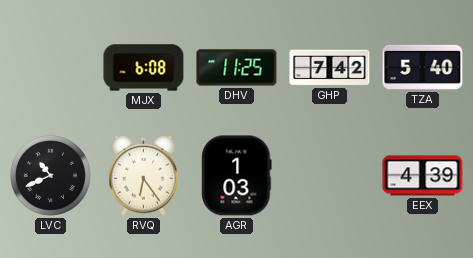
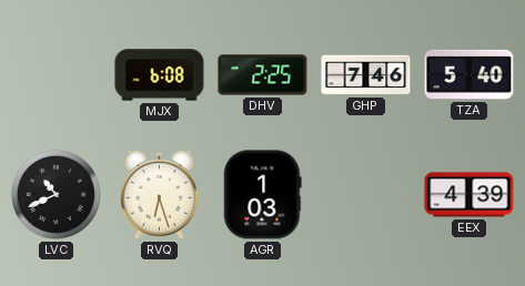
DHV: 11:25 -> 2:25 (263, 75)
GHP: 7:42 -> 7:46 (366, 75)
RVQ: 6:24 -> 6:27 (160, 194)
